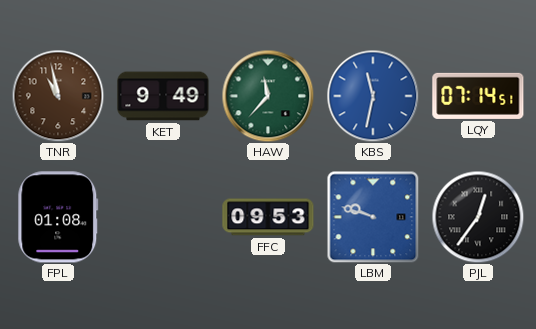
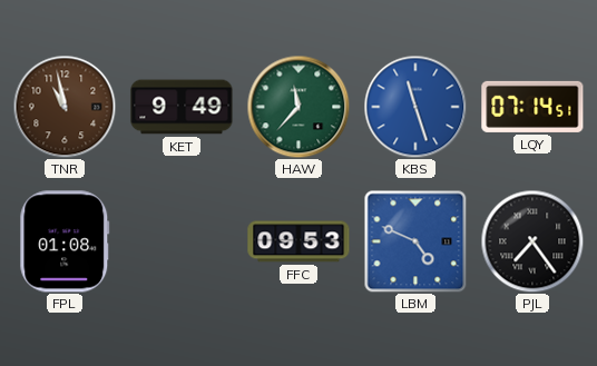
KBS: 11:32 -> 11:27 (415, 107)
LBM: 9:48 -> 4:49 (415, 241)
PJL: 12:36 -> 7:24 (532, 241)
